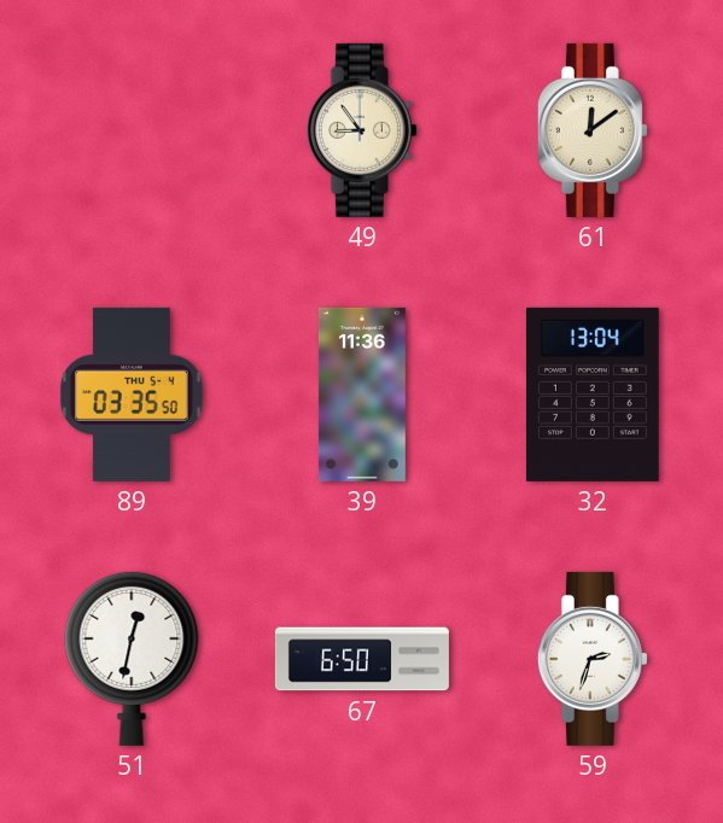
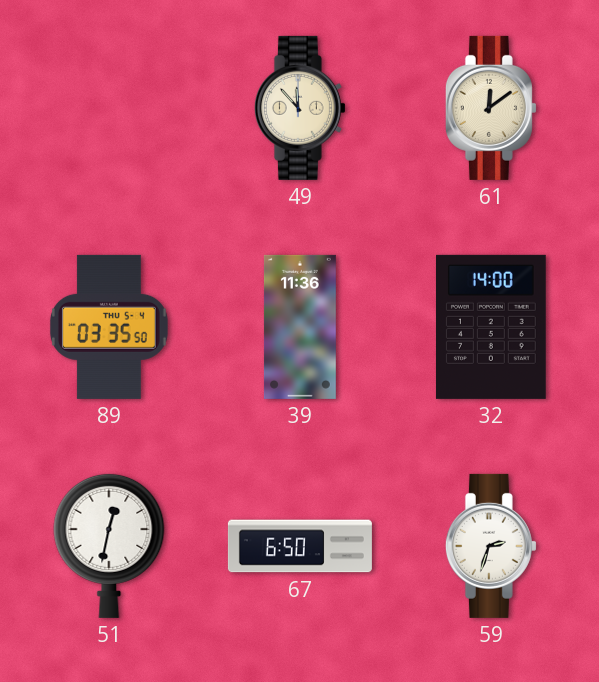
49: 8:54 -> 11:53 (300, 108)
32: 13:04 -> 14:00 (491, 327)
